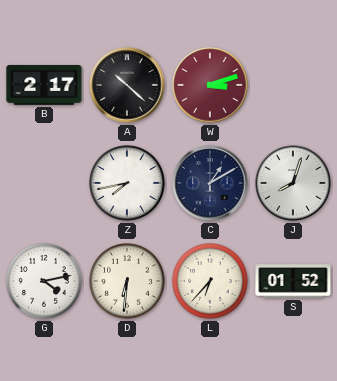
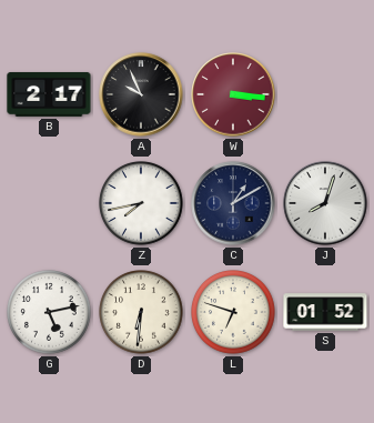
A: 10:22 -> 9:56 (141, 94)
W: 3:12 -> 3:16 (233, 94)
G: 4:13 -> 5:13 (50, 313)
L: 6:37 -> 6:48 (234, 313)
